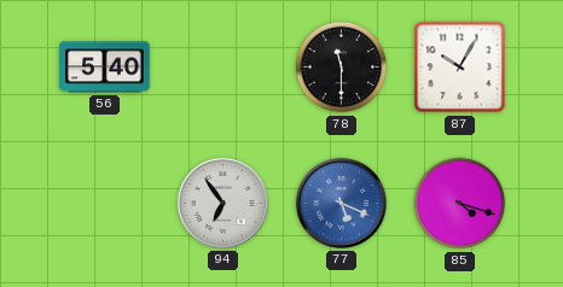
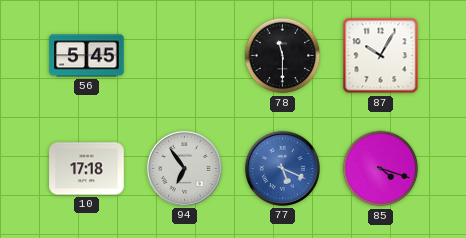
56: 5:40 -> 5:45 (87, 56)
10: none -> 17:18 (87, 169)
